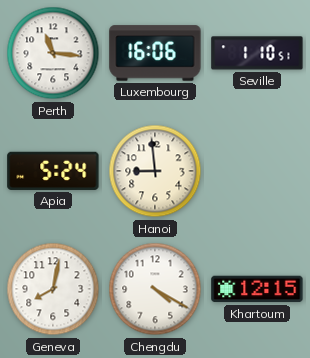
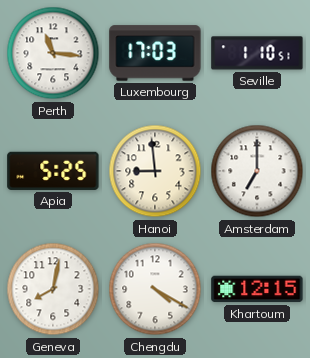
Luxembourg: 16:06 -> 17:03 (155, 53)
Apia: 5:24 -> 5:25 (53, 171)
Amsterdam: none -> 7:00 (257, 171)
